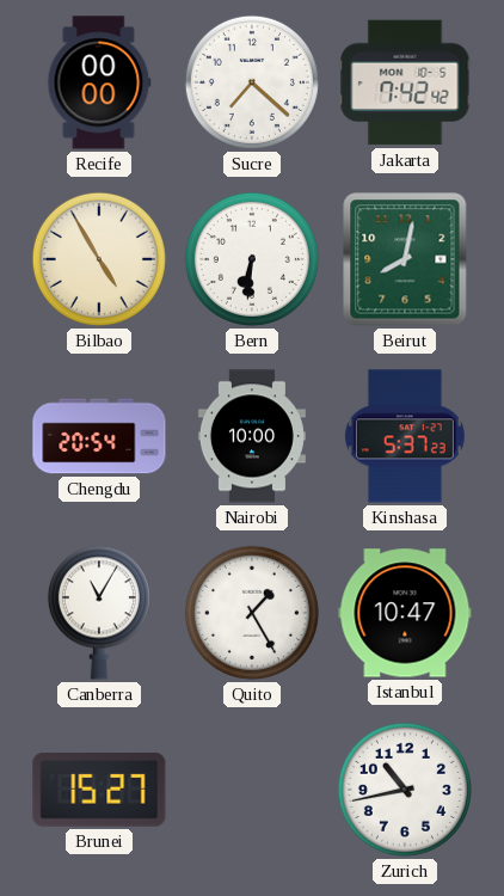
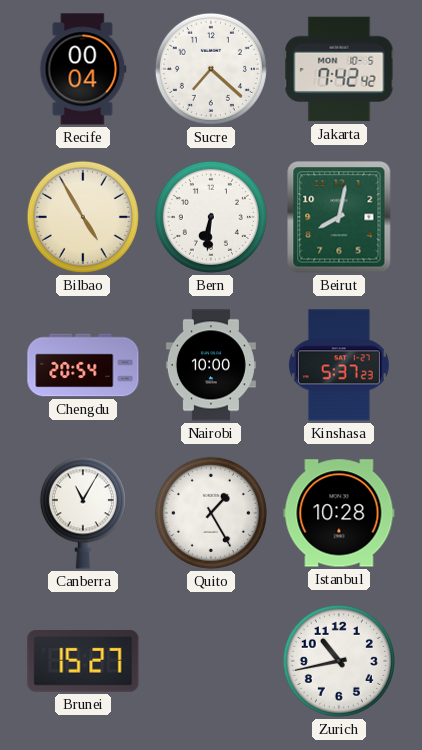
Recife: 00:00 -> 00:04 (83, 69)
Istanbul: 10:47 -> 10:28 (339, 513)
